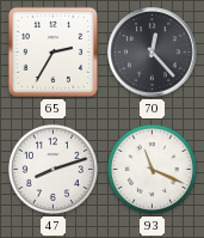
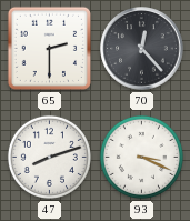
65: 2:35 -> 2:30 (49, 48)
93: 11:19 -> 3:19 (141, 157)
